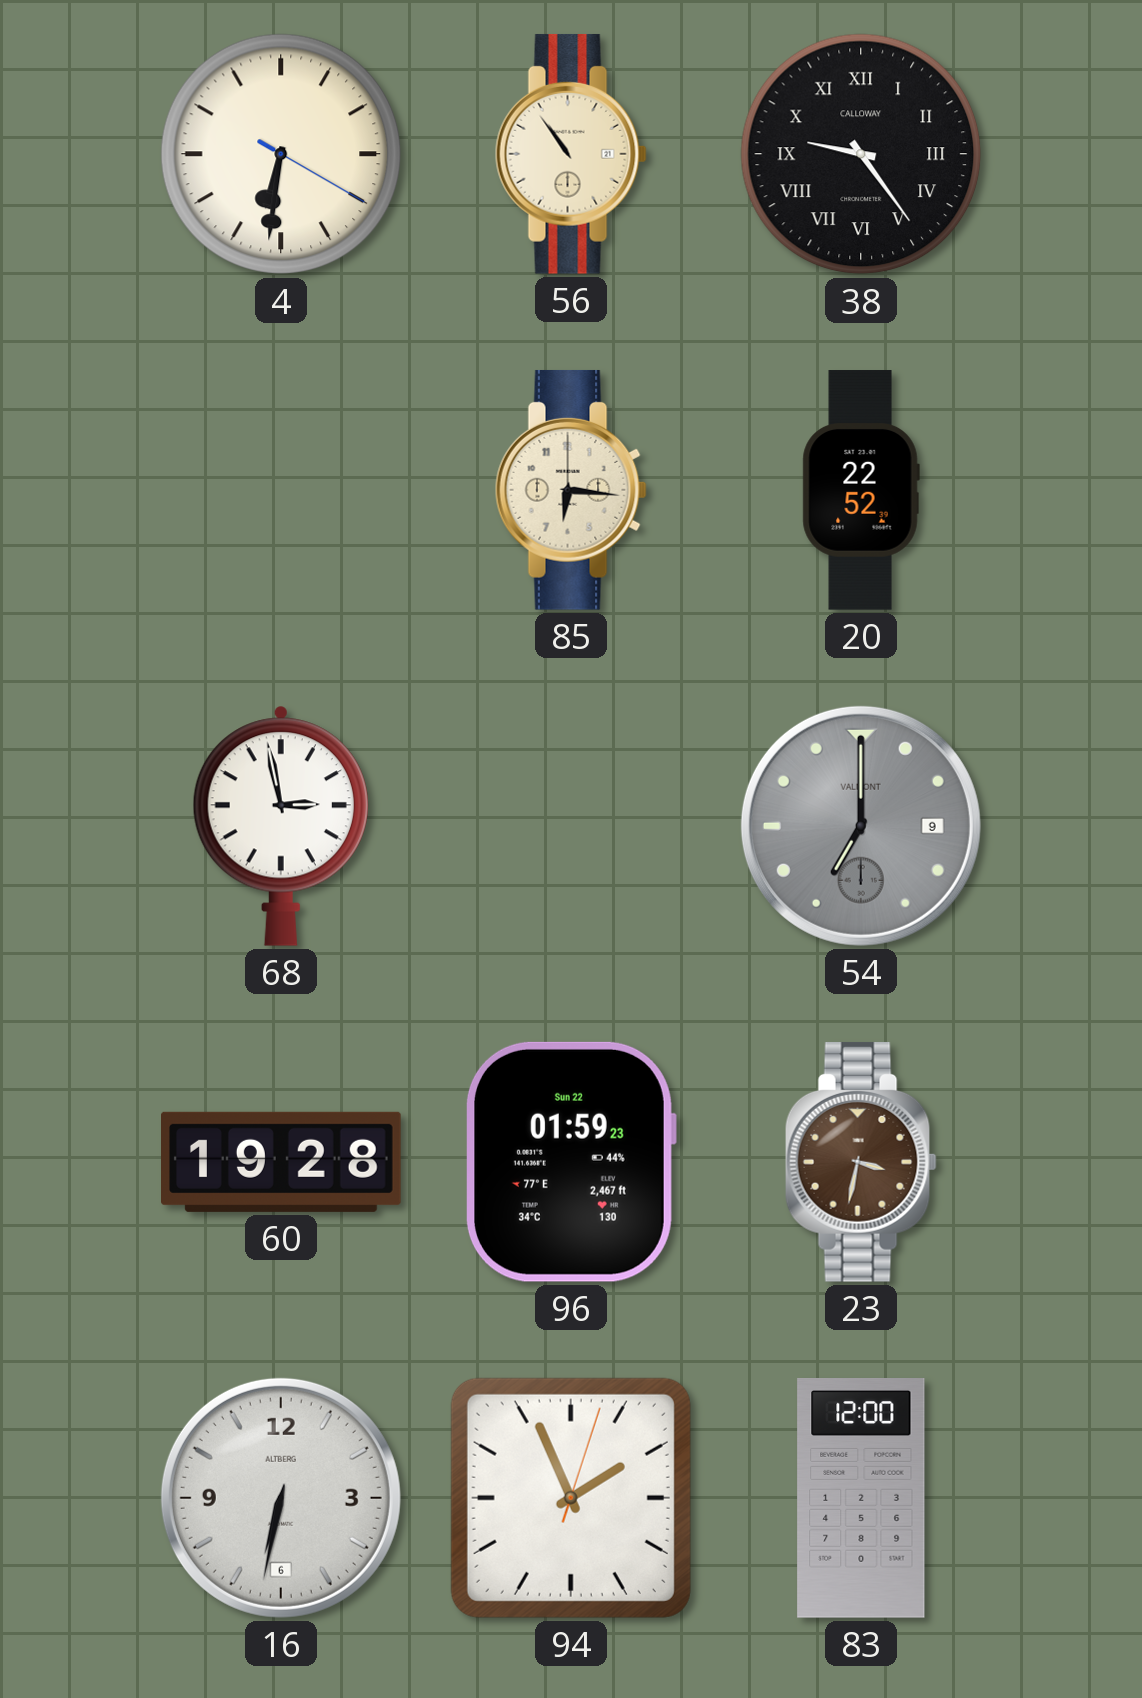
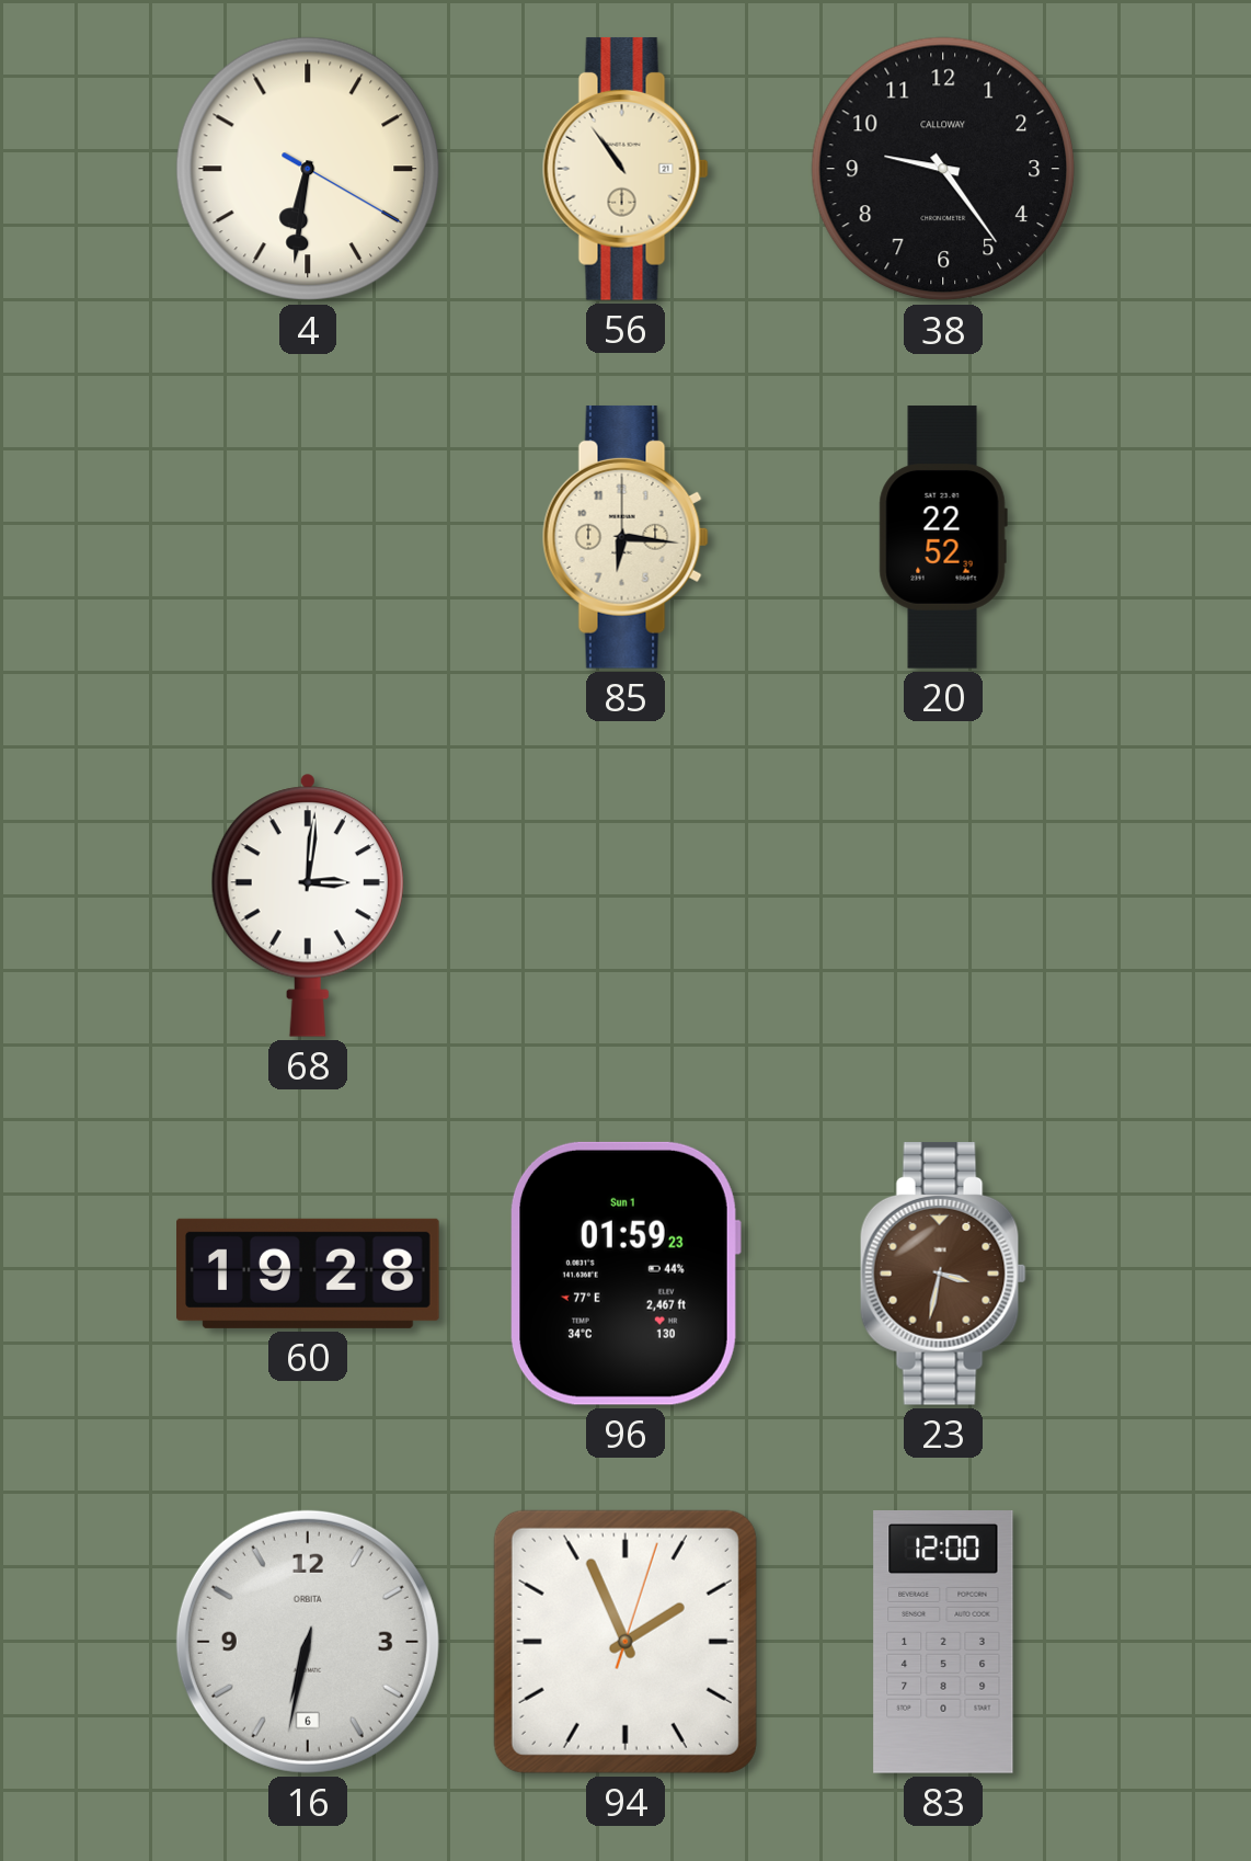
38 numerals: Roman -> Arabic (943, 169)
68: 2:58 -> 3:01 (308, 905)
54: 7:00 -> none (861, 826)
96 date: Sun 22 -> Sun 1 (624, 1274)
16 brand: ALTBERG -> ORBITA (308, 1642)
